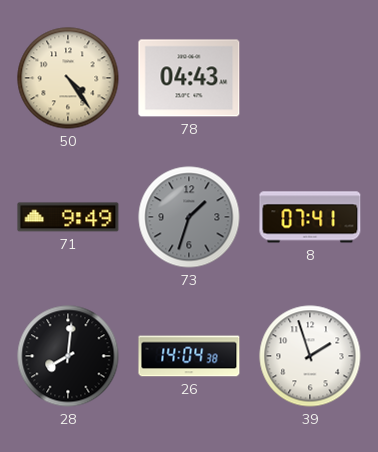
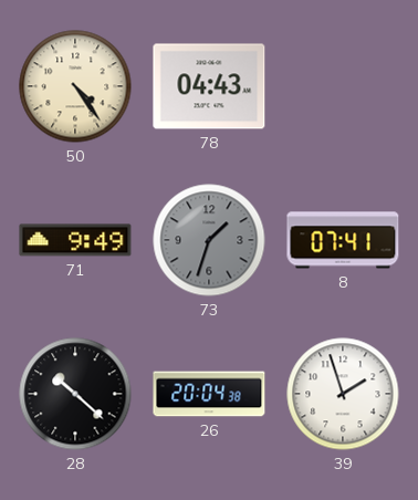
28: 8:01 -> 10:22 (75, 394)
26: 14:04 -> 20:04 (209, 394)
